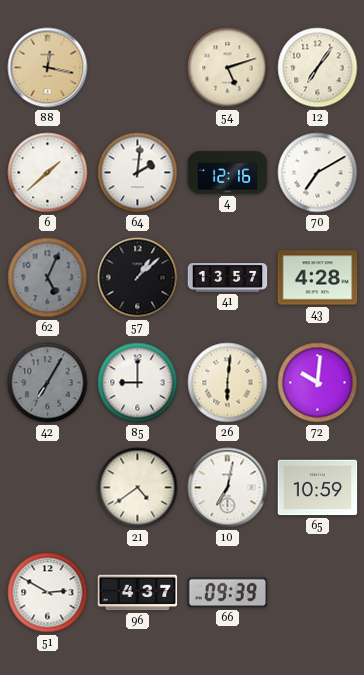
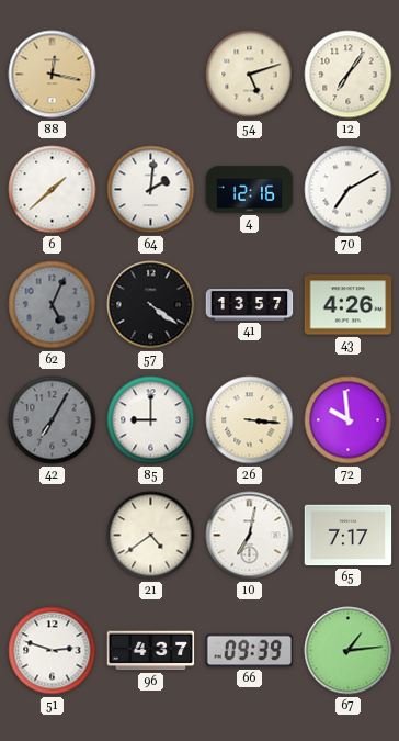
57: 1:08 -> 4:21 (151, 305)
43: 4:28 -> 4:26 (349, 305)
26: 6:01 -> 3:16 (250, 420)
72: 10:01 -> 9:59 (349, 420)
65: 10:59 -> 7:17 (349, 536)
51: 2:50 -> 2:48 (53, 651)
67: none -> 1:14 (349, 651)
